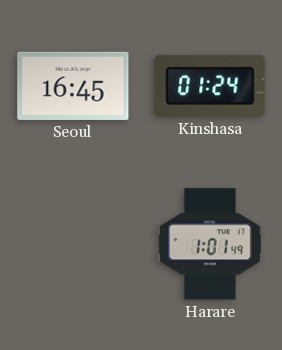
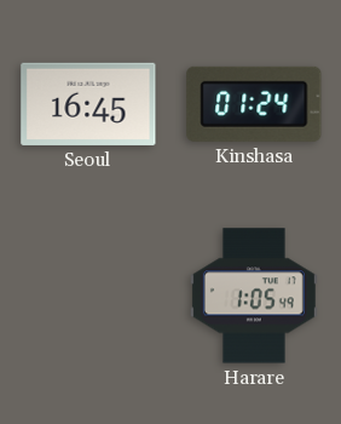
Harare: 1:01 -> 1:05 (254, 296)
